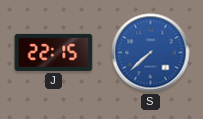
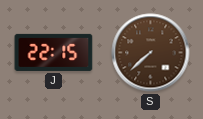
S dial: blue -> brown (151, 53)
